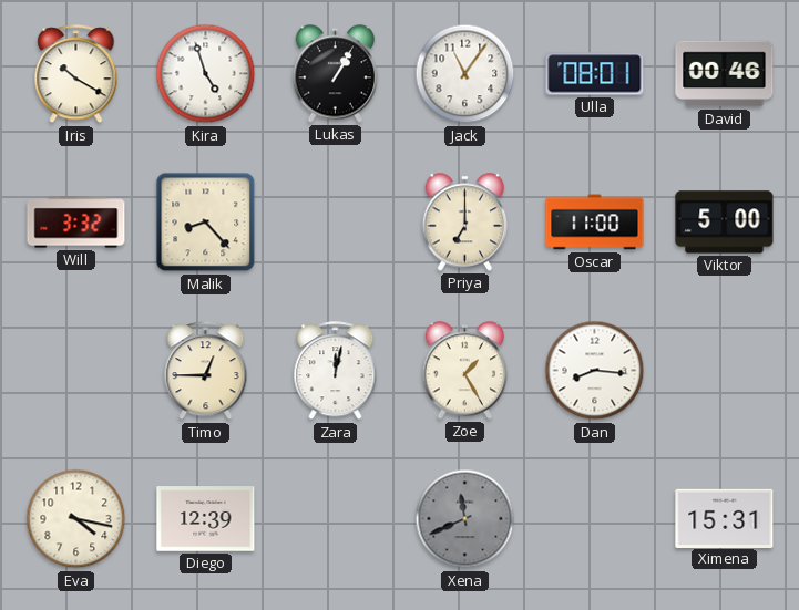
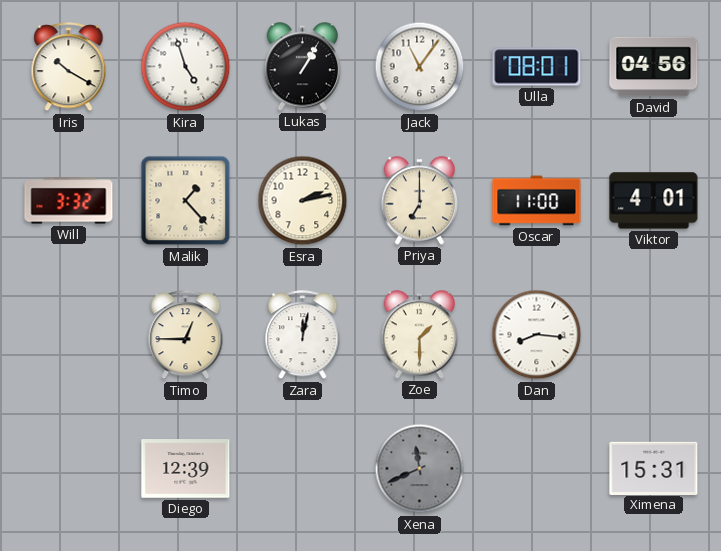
David: 00:46 -> 04:56 (654, 67)
Malik: 8:23 -> 1:23 (186, 201)
Esra: none -> 2:13 (303, 201)
Viktor: 5:00 -> 4:01 (654, 201)
Zoe: 1:25 -> 1:30 (420, 335)
Eva: 4:17 -> none (76, 519)
